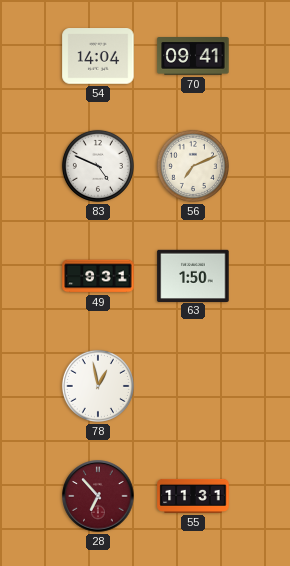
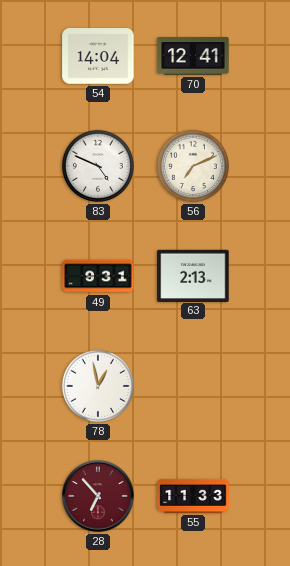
70: 09:41 -> 12:41 (193, 57)
63: 1:50 -> 2:13 (193, 275)
55: 11:31 -> 11:33 (193, 496)
